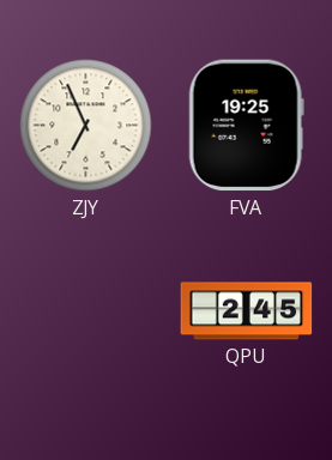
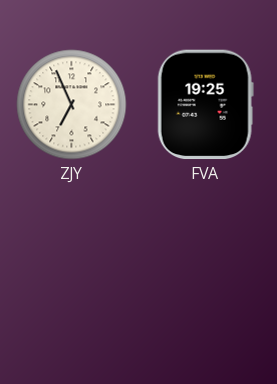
QPU: 2:45 -> none (247, 311)
